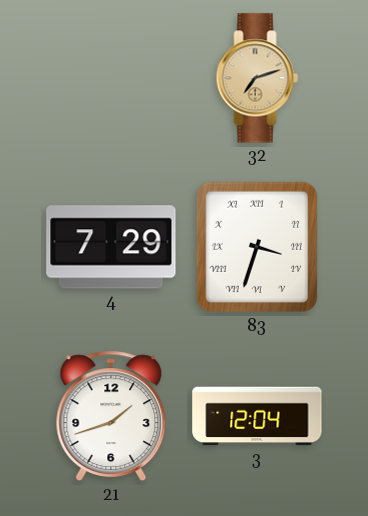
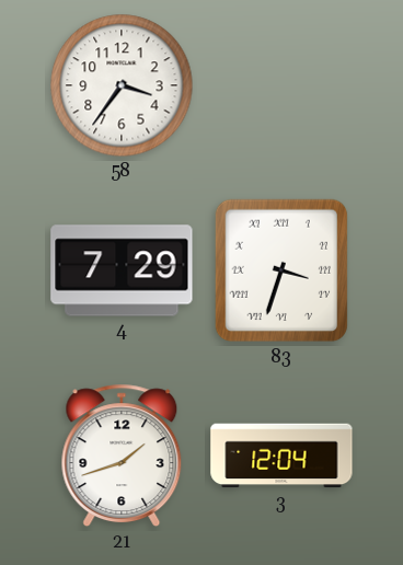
58: none -> 3:36 (122, 85)
32: 7:12 -> none (257, 78)
